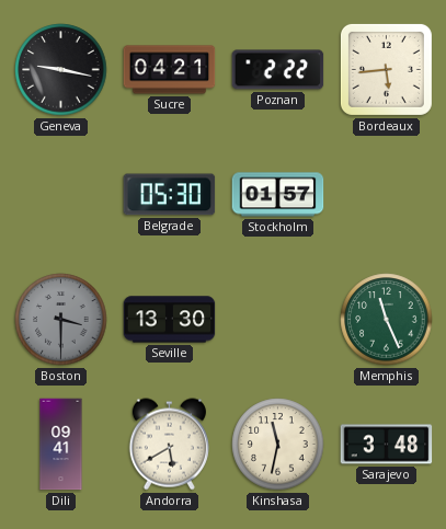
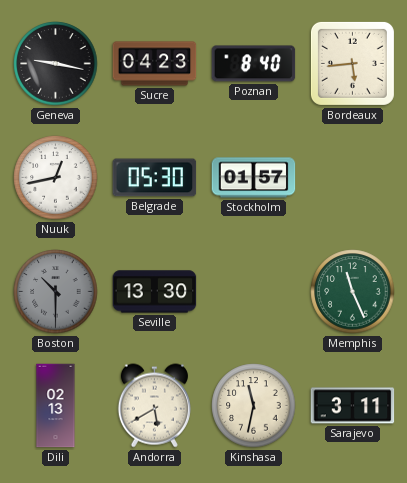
Sucre: 04:21 -> 04:23 (155, 64)
Poznan: 2:22 -> 8:40 (254, 64)
Nuuk: none -> 12:43 (56, 178)
Boston: 3:30 -> 10:30 (56, 292)
Dili: 09:41 -> 02:13 (56, 406)
Sarajevo: 3:48 -> 3:11 (353, 406)
